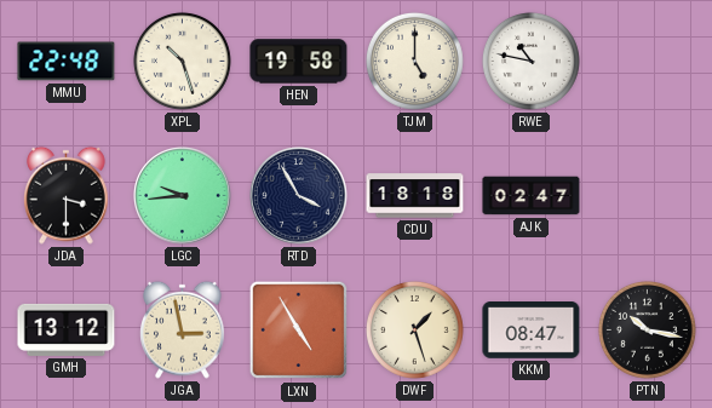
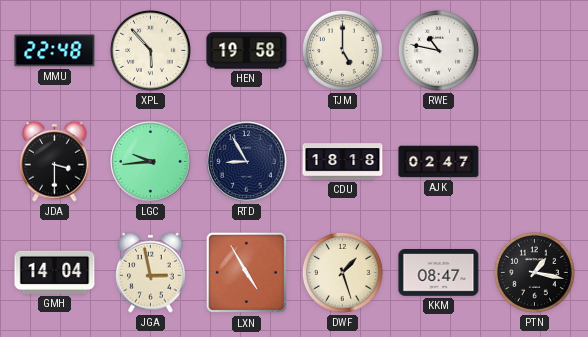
XPL: 10:27 -> 5:53 (150, 50)
RTD: 3:55 -> 8:55 (247, 162)
GMH: 13:12 -> 14:04 (55, 272)
PTN: 10:17 -> 1:17 (534, 272)
